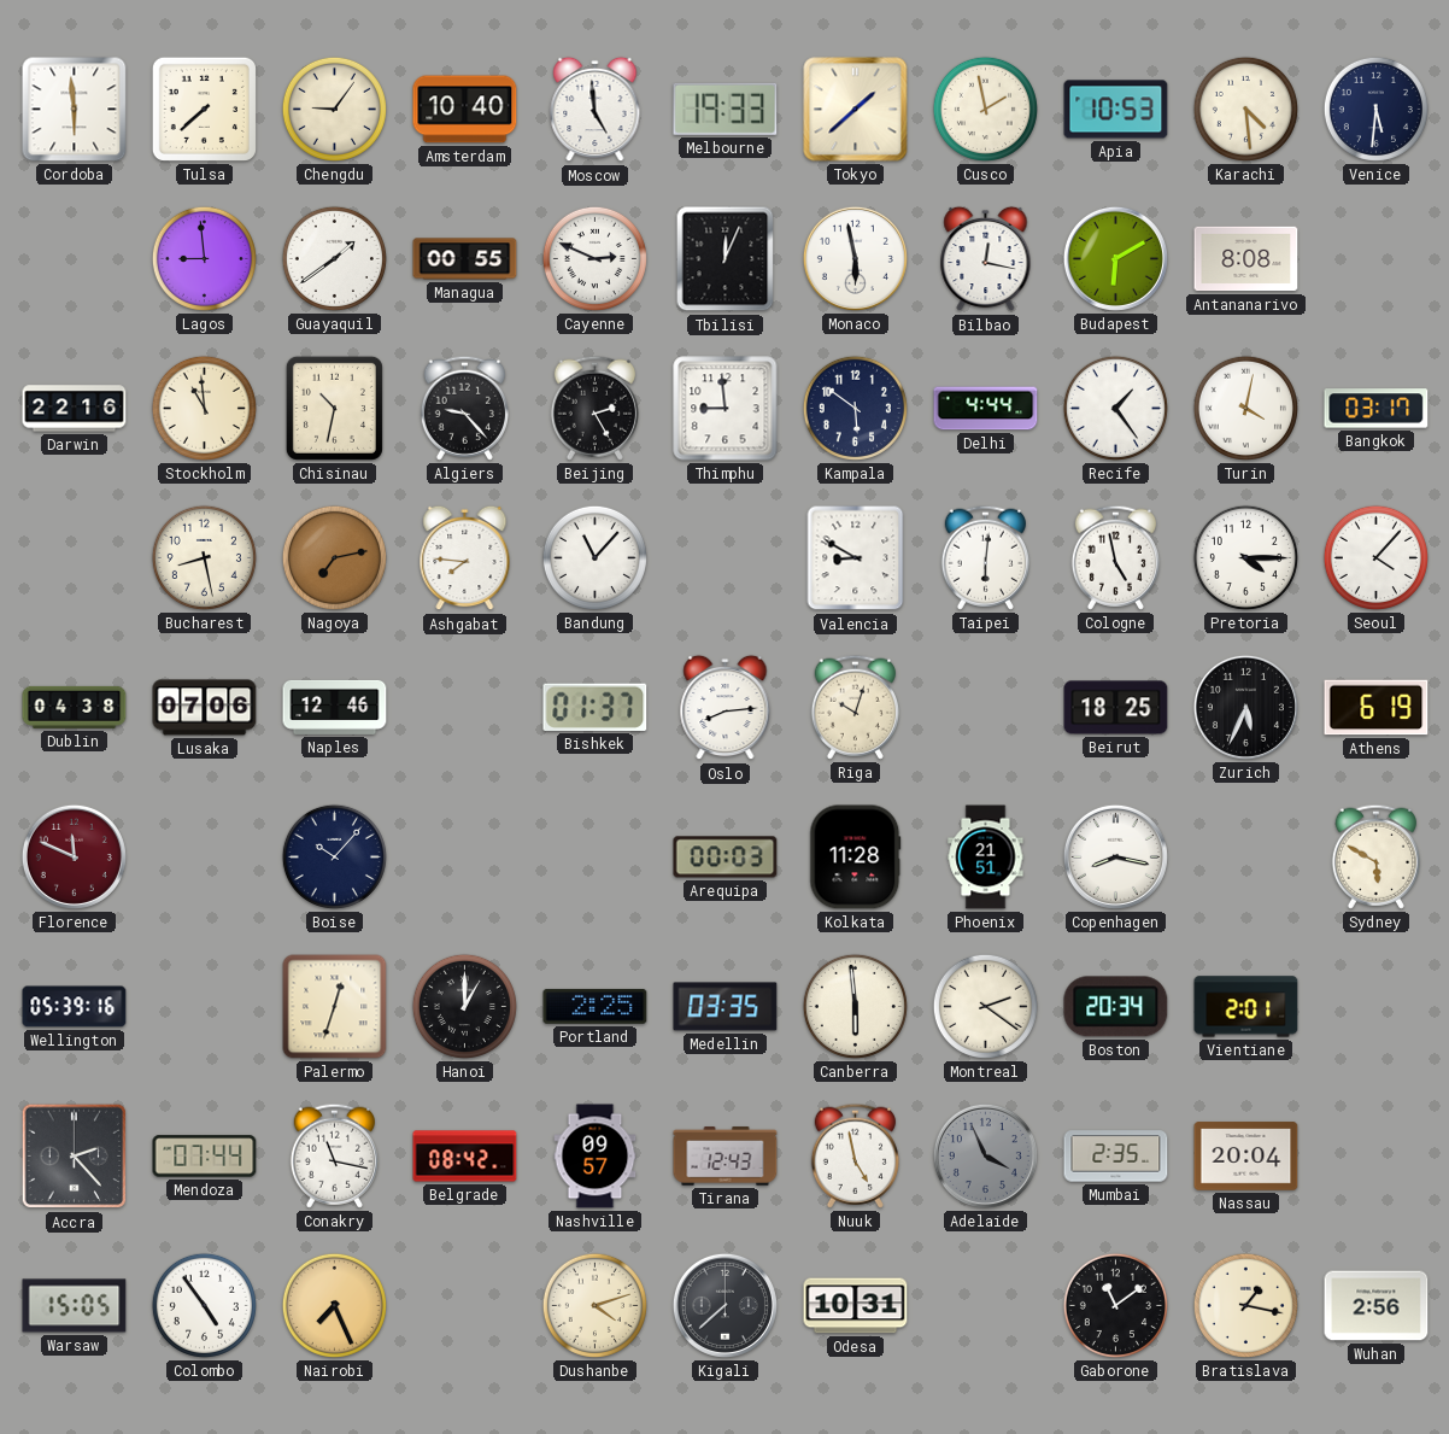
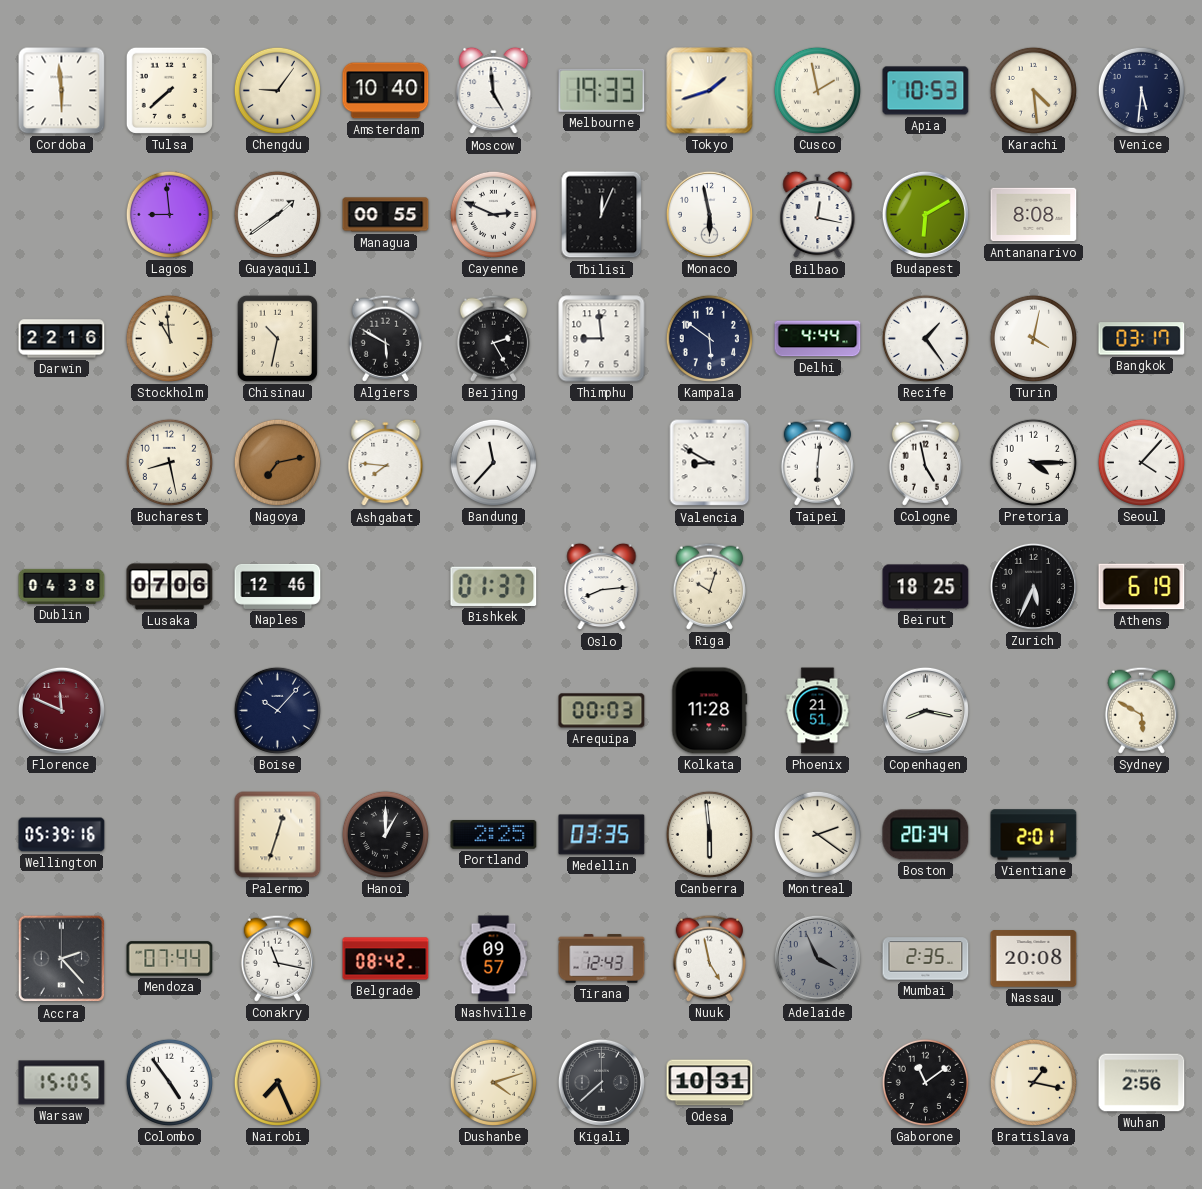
Tokyo: 1:38 -> 1:42 (710, 91)
Algiers: 9:23 -> 5:50 (385, 338)
Bandung: 11:07 -> 11:37 (493, 462)
Nassau: 20:04 -> 20:08 (1034, 959)
